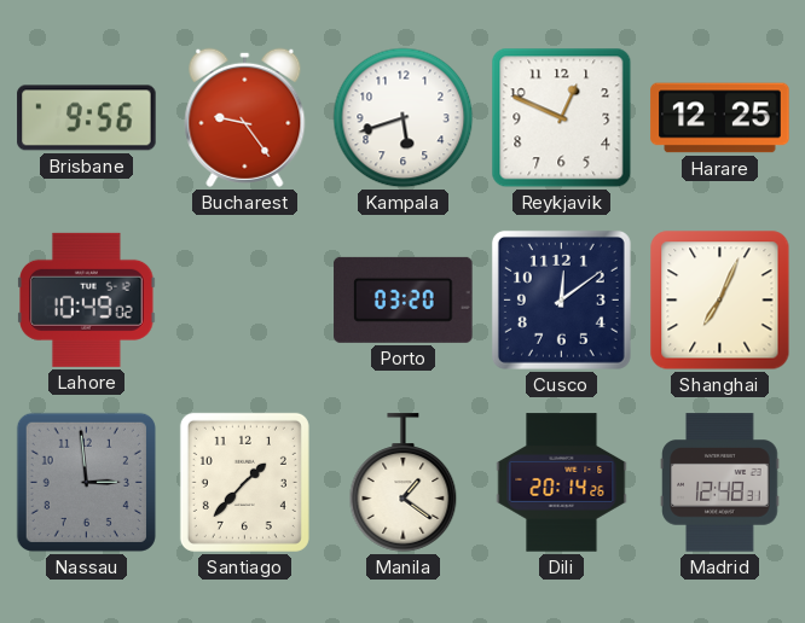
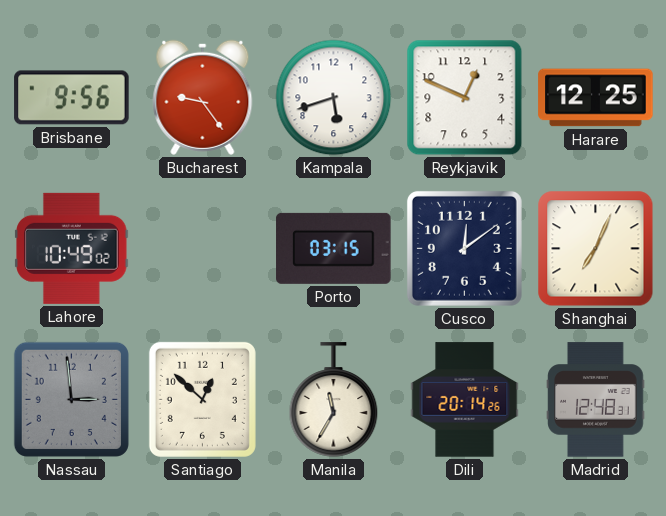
Porto: 03:20 -> 03:15 (334, 248)
Santiago: 1:37 -> 12:52 (202, 399)
Manila: 1:21 -> 11:35 (334, 400)
